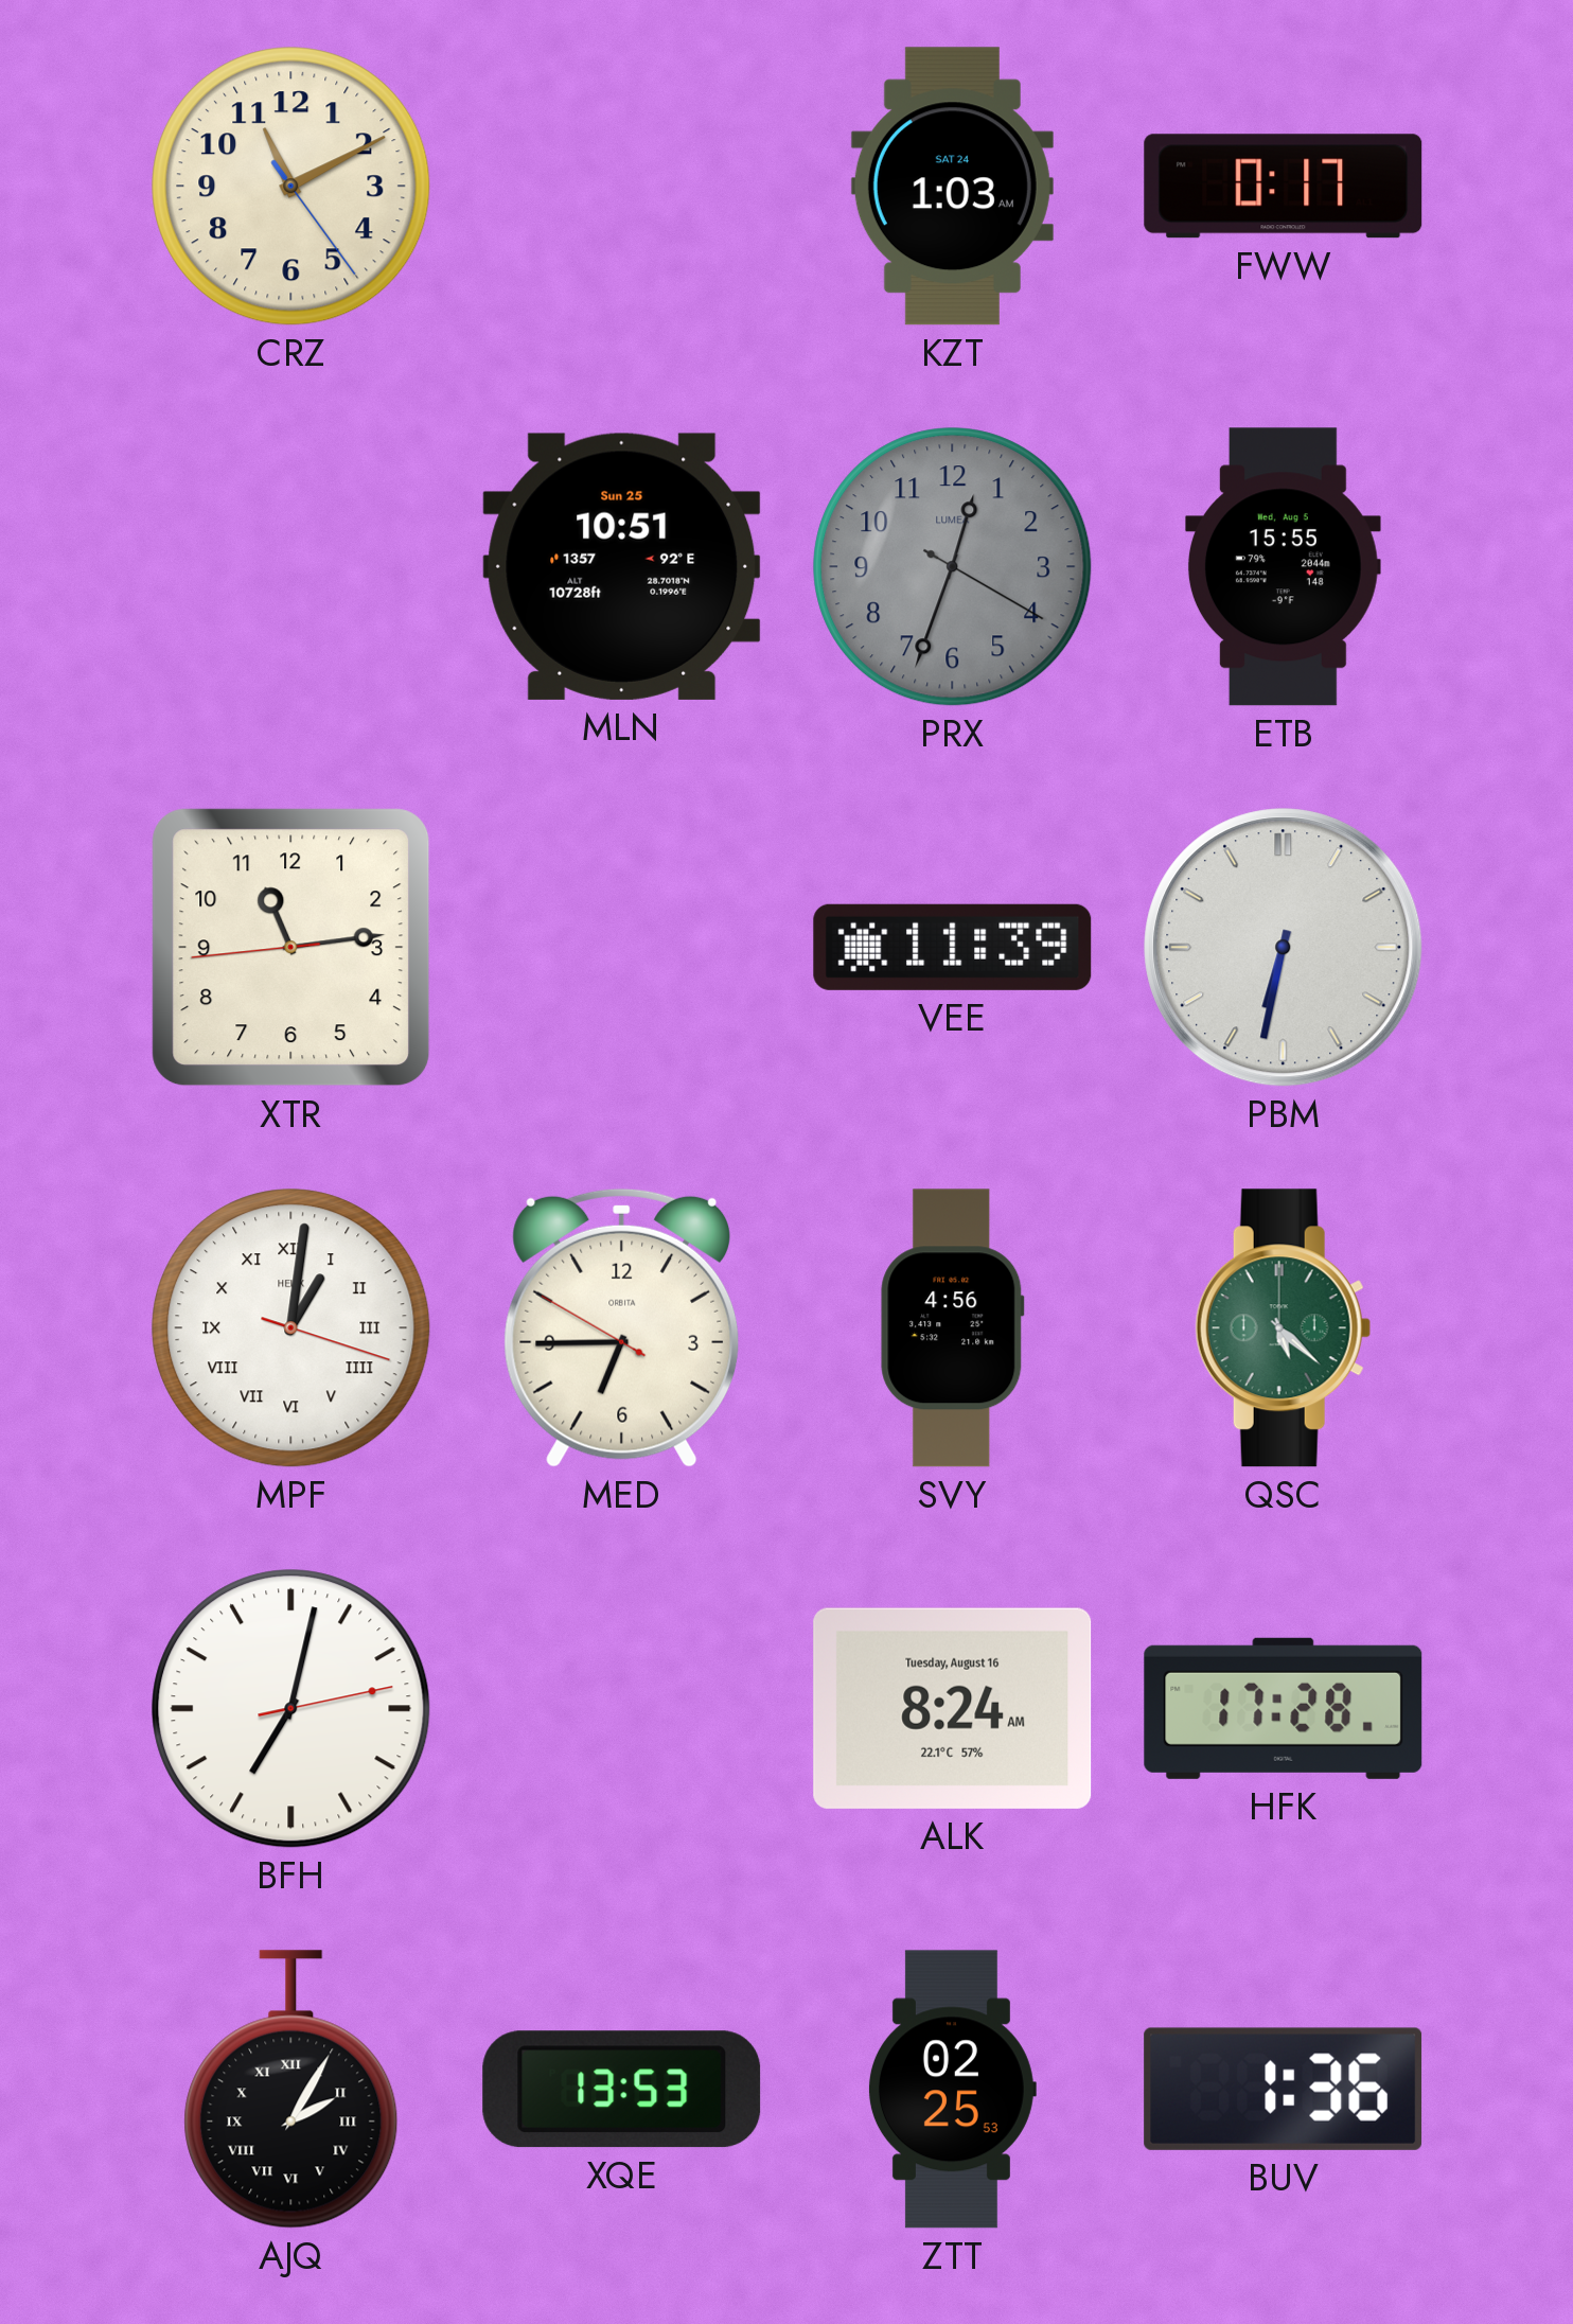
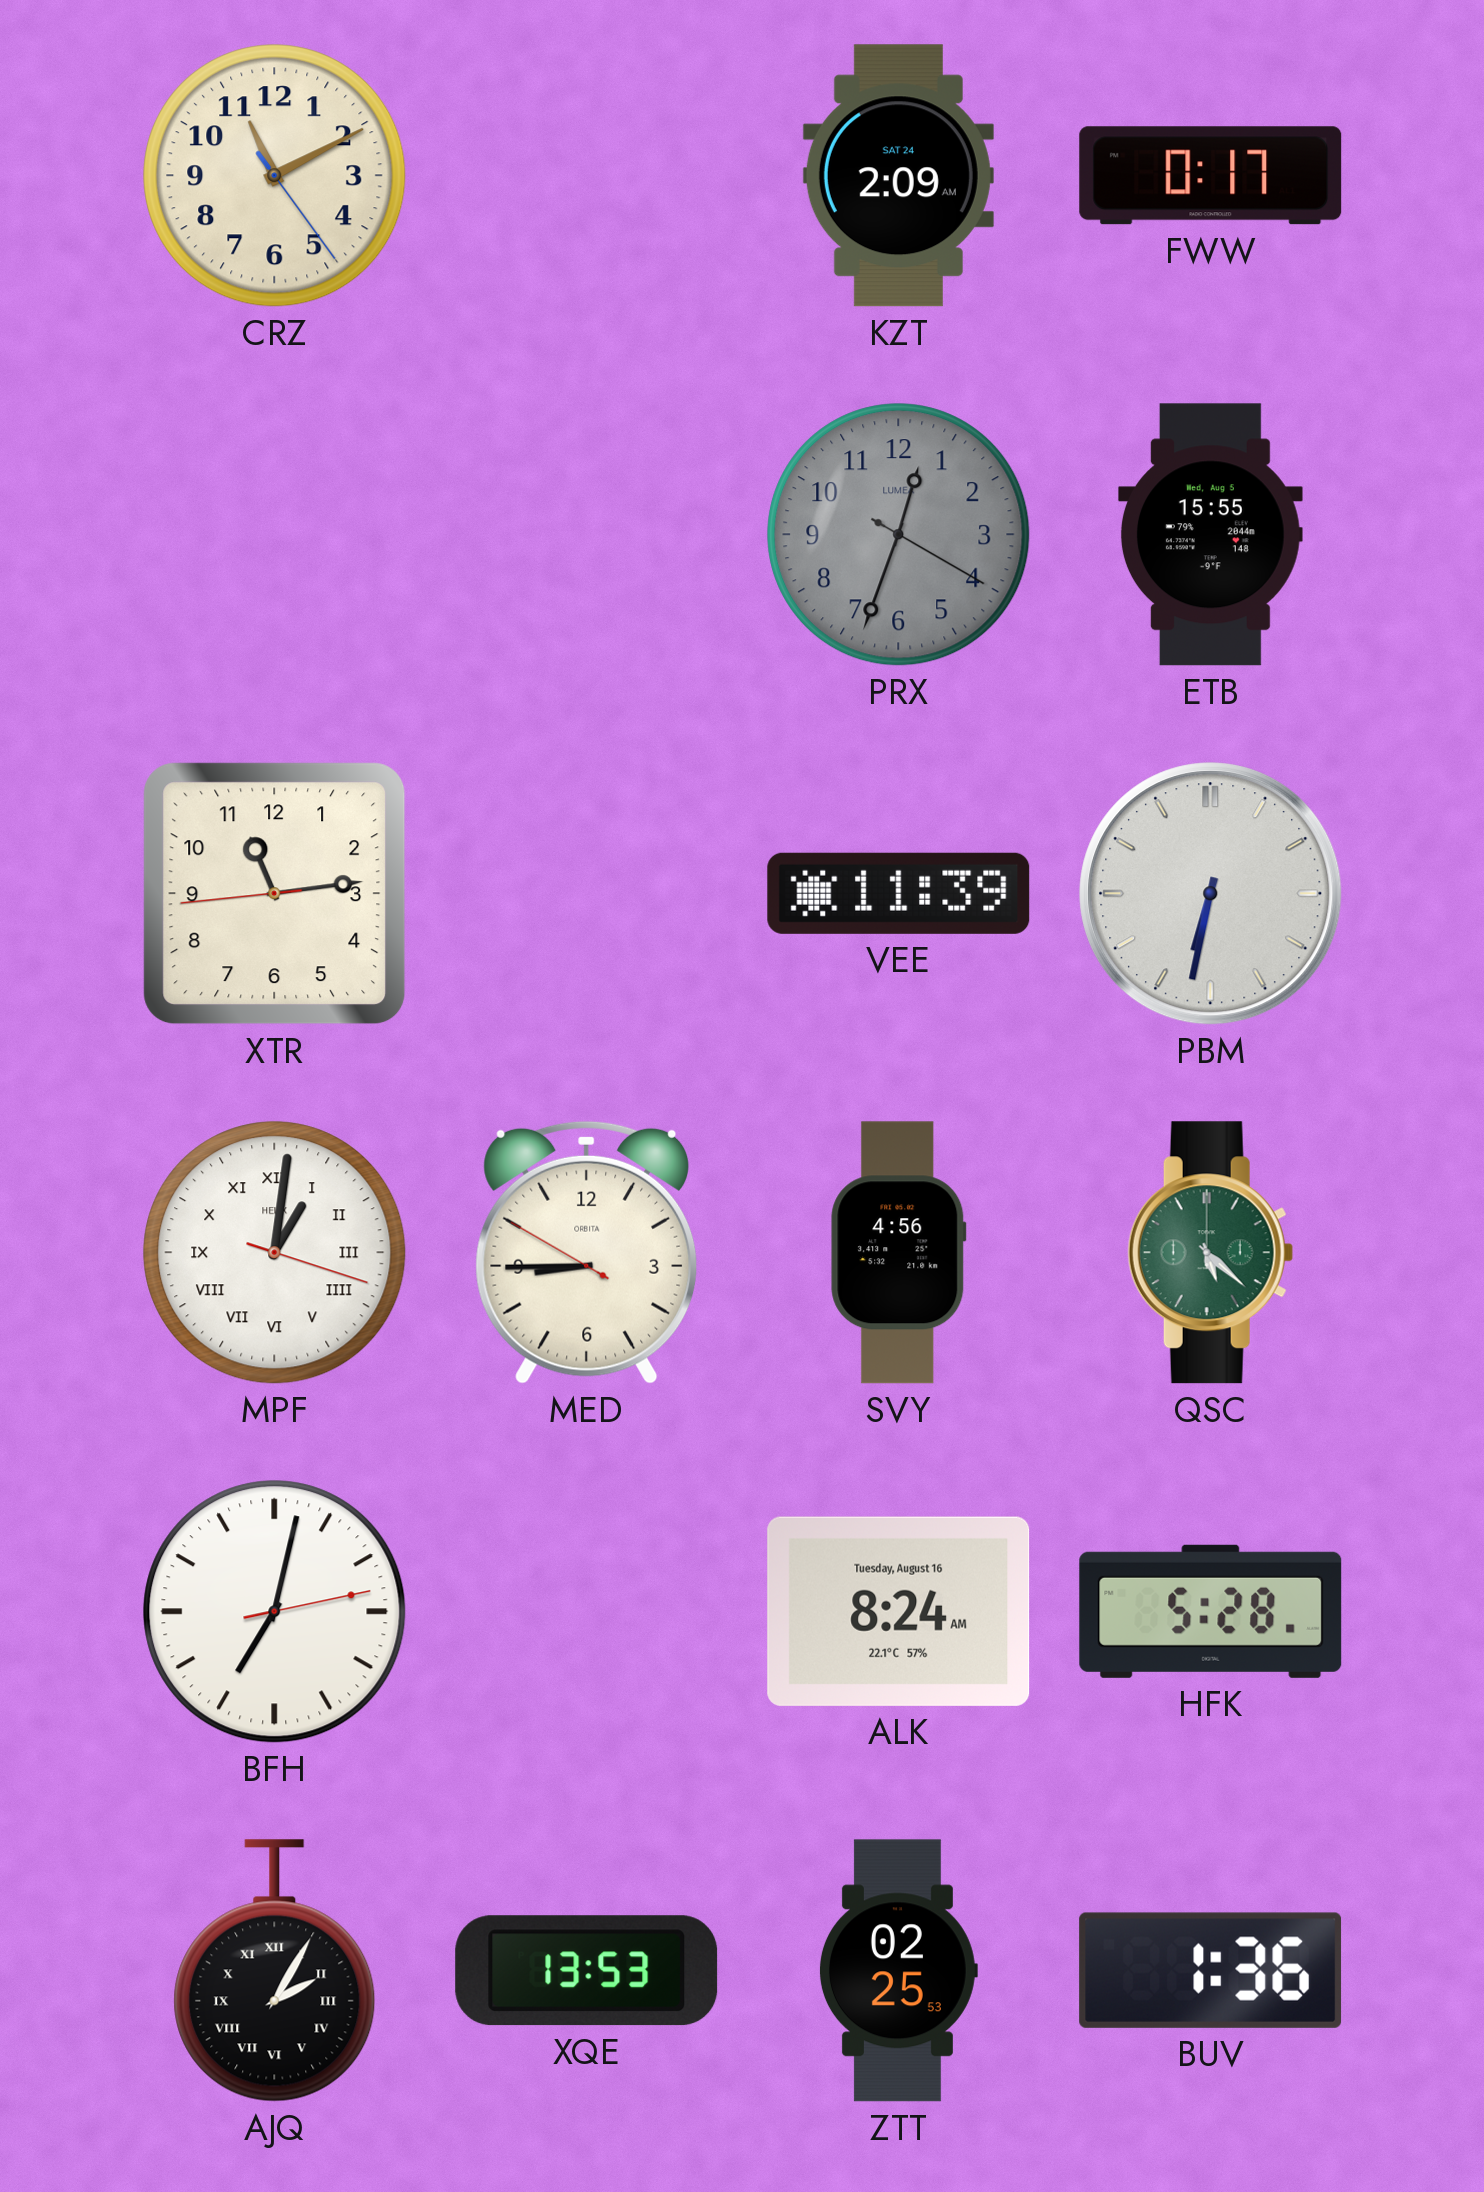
KZT: 1:03 -> 2:09 (898, 176)
MLN: 10:51 -> none (622, 566)
MED: 6:44 -> 8:44 (587, 1252)
HFK: 17:28 -> 5:28 (1211, 1611)
